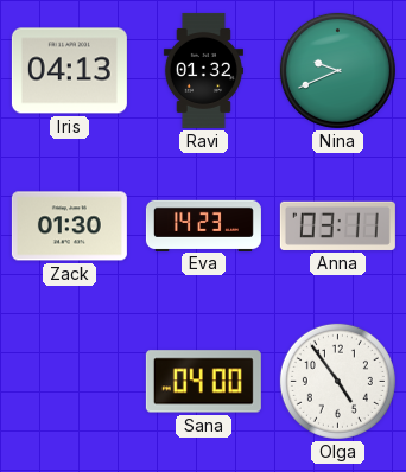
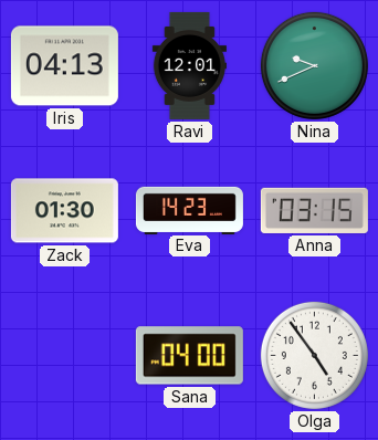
Ravi: 01:32 -> 12:01 (189, 65)
Anna: 03:11 -> 03:15 (314, 210)
